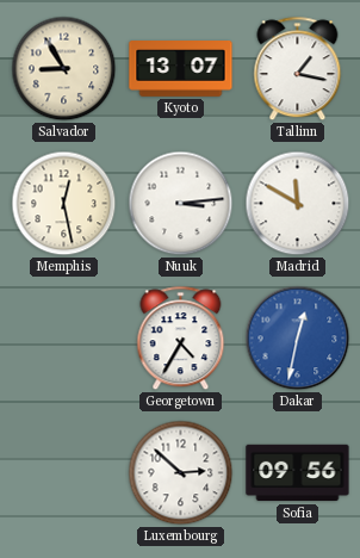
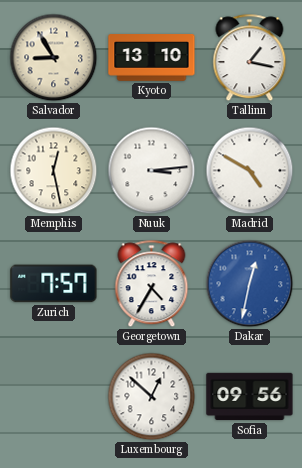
Kyoto: 13:07 -> 13:10 (152, 58)
Madrid: 11:50 -> 4:50 (250, 171)
Zurich: none -> 7:57 (54, 284)
Luxembourg: 2:52 -> 12:52 (152, 397)
